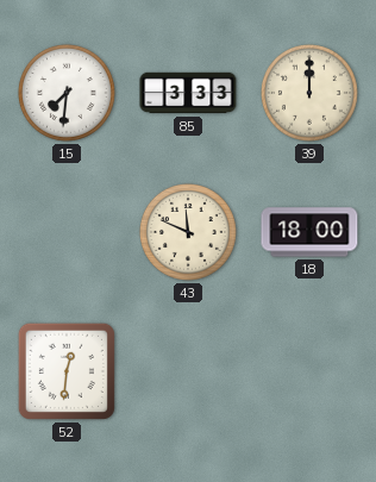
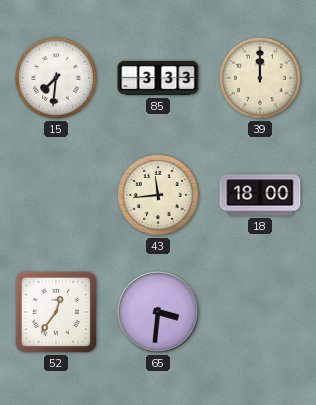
43: 11:49 -> 11:44 (158, 195)
52: 12:31 -> 12:36 (56, 312)
65: none -> 3:31 (158, 312)
